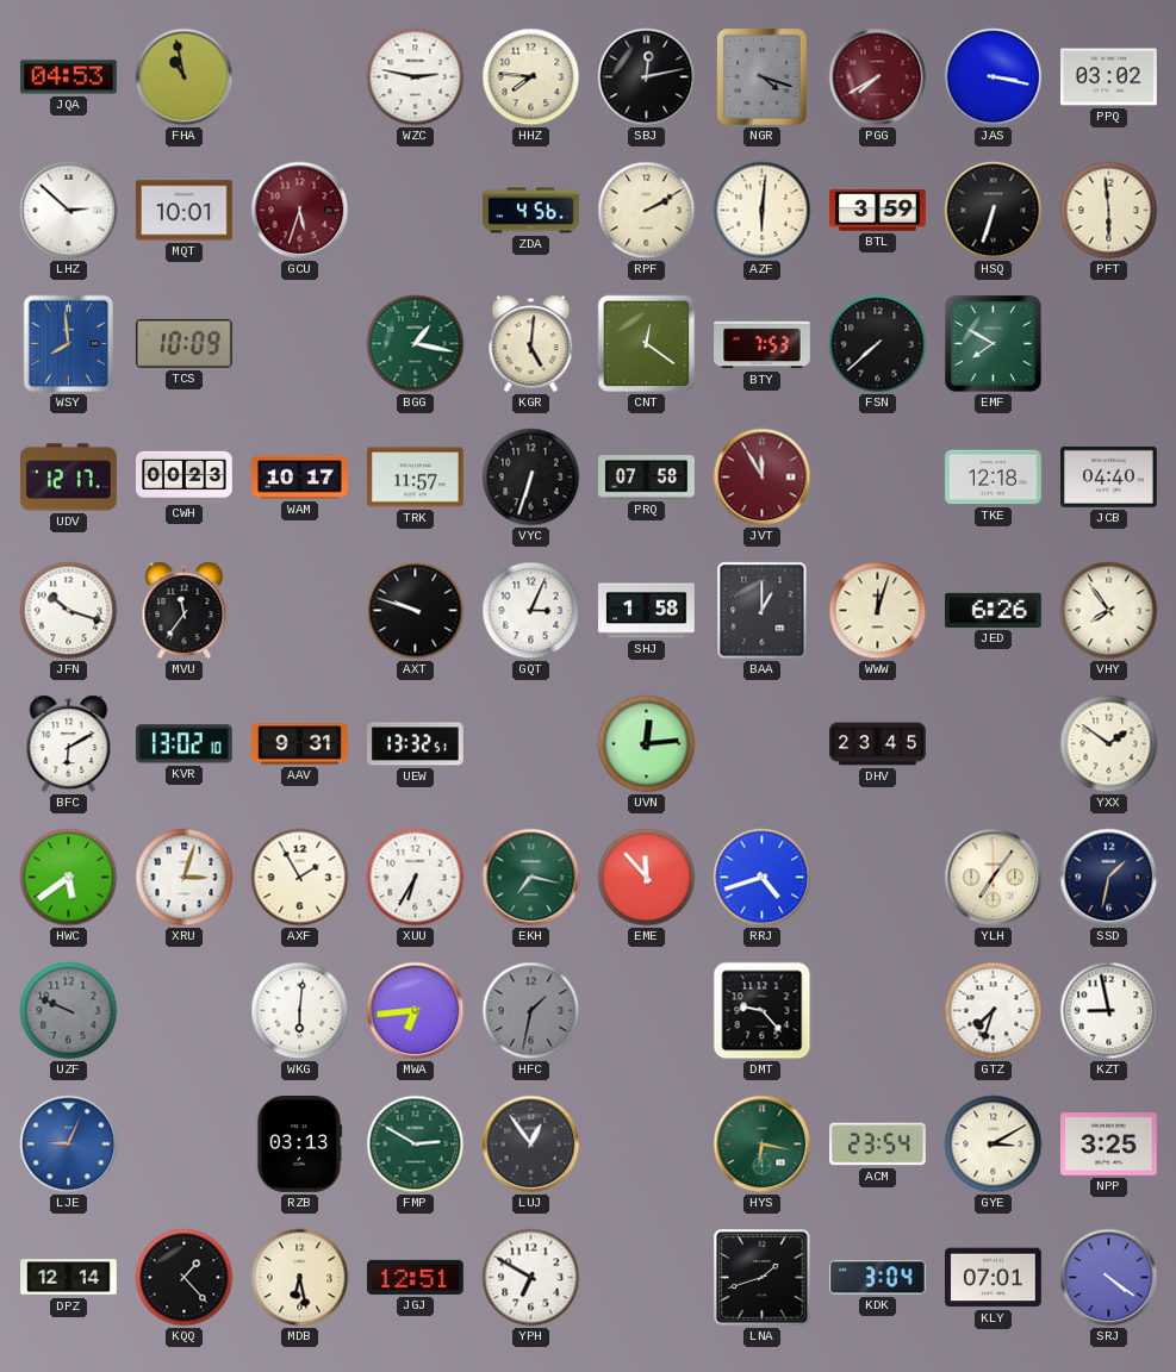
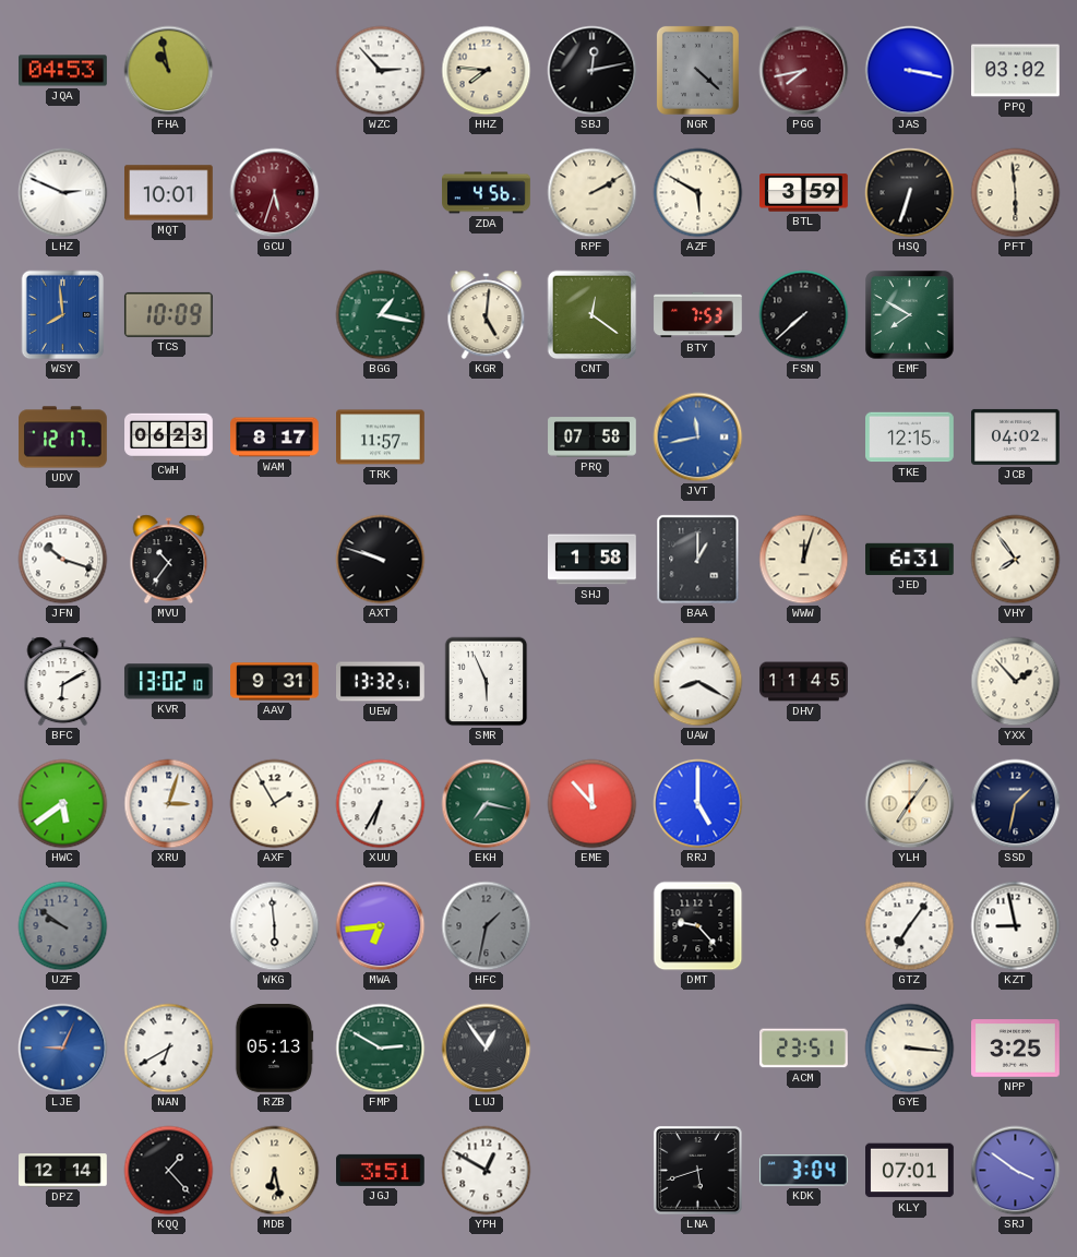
WZC: 2:47 -> 2:53 (381, 71)
NGR: 4:18 -> 4:22 (697, 70)
PGG: 7:40 -> 7:43 (804, 71)
LHZ: 2:52 -> 2:49 (63, 193)
AZF: 6:01 -> 5:50 (698, 193)
CWH: 00:23 -> 06:23 (169, 436)
WAM: 10:17 -> 8:17 (275, 438)
VYC: 6:33 -> none (531, 478)
JVT: 11:55 -> 11:43 (698, 438)
JVT dial: burgundy -> blue (698, 438)
TKE: 12:18 -> 12:15 (910, 438)
JCB: 04:40 -> 04:02 (1016, 436)
MVU: 11:36 -> 10:36 (169, 560)
GQT: 3:04 -> none (531, 611)
JED: 6:26 -> 6:31 (910, 559)
SMR: none -> 5:56 (487, 682)
UVN: 12:14 -> none (647, 744)
UAW: none -> 8:20 (698, 682)
DHV: 23:45 -> 11:45 (804, 682)
YXX: 1:51 -> 1:53 (1016, 682)
RRJ: 4:42 -> 5:00 (698, 804)
UZF: 9:49 -> 9:51 (63, 926)
WKG: 6:01 -> 5:59 (275, 926)
GTZ: 7:33 -> 7:06 (910, 926)
NAN: none -> 6:40 (169, 1049)
RZB: 03:13 -> 05:13 (274, 1049)
HYS: 6:17 -> none (763, 1145)
ACM: 23:54 -> 23:51 (804, 1049)
GYE: 3:10 -> 3:16 (910, 1049)
JGJ: 12:51 -> 3:51 (381, 1170)
YPH: 6:50 -> 12:50 (487, 1171)
LNA: 1:42 -> 5:42 (698, 1171)
SRJ: 4:21 -> 3:51 (1016, 1171)
